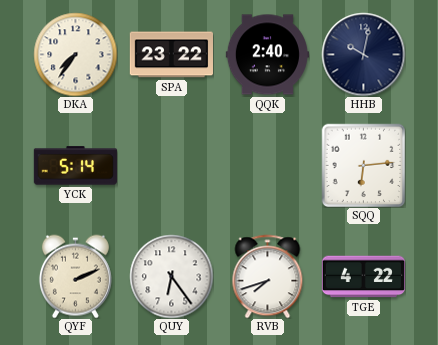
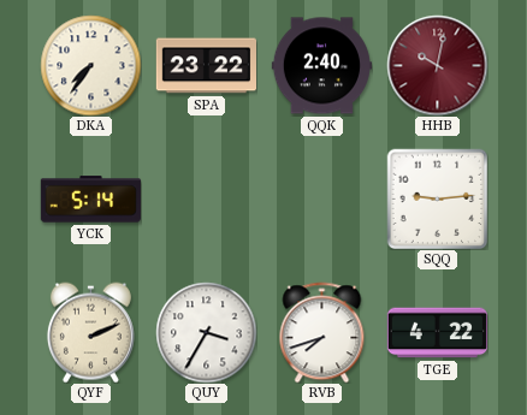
HHB dial: navy -> burgundy (437, 65)
SQQ: 6:14 -> 9:14 (437, 198)
QUY: 6:24 -> 3:35 (206, 332)
